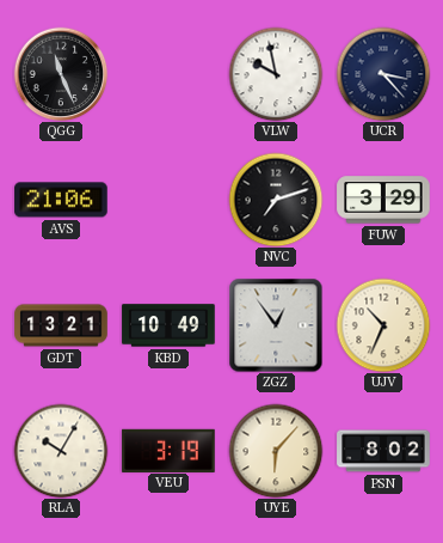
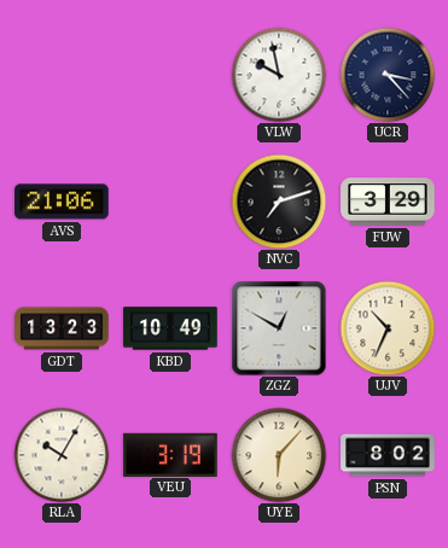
QGG: 11:26 -> none (61, 74)
GDT: 13:21 -> 13:23 (62, 328)
ZGZ: 12:54 -> 12:50 (279, 328)
